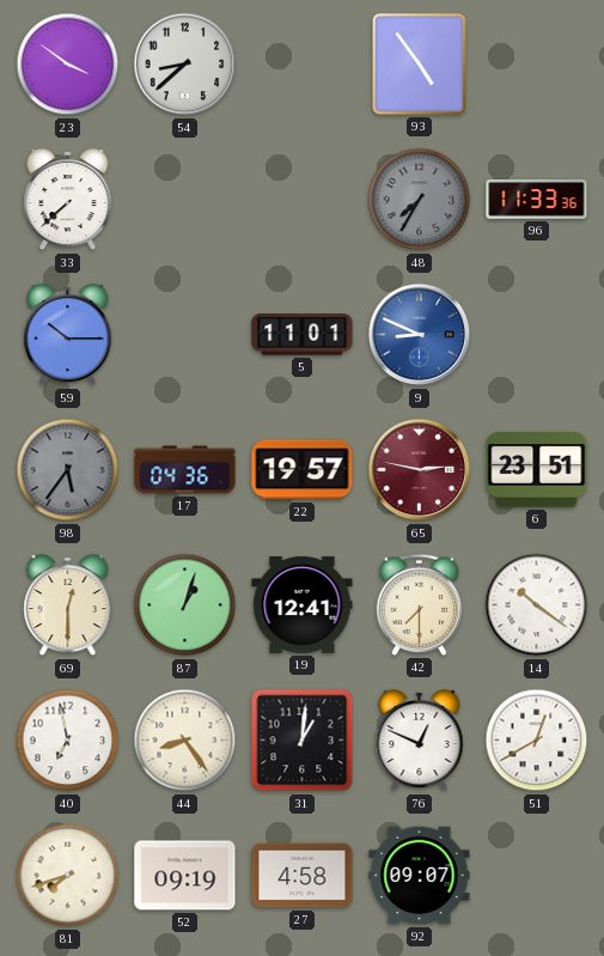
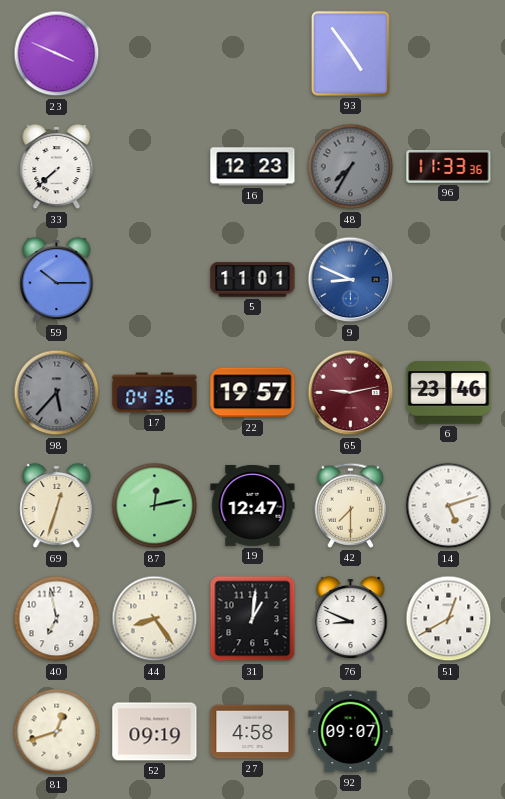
23: 3:51 -> 3:49 (57, 54)
54: 8:38 -> none (185, 65)
16: none -> 12:23 (253, 167)
98: 5:36 -> 5:37 (57, 393)
65: 2:47 -> 9:13 (351, 393)
6: 23:51 -> 23:46 (449, 393)
69: 12:30 -> 12:33 (57, 506)
87: 1:03 -> 12:13 (155, 506)
19: 12:41 -> 12:47 (253, 505)
14: 10:21 -> 5:12 (449, 506)
76: 12:49 -> 8:49 (351, 619)
81: 7:42 -> 12:42 (57, 732)
